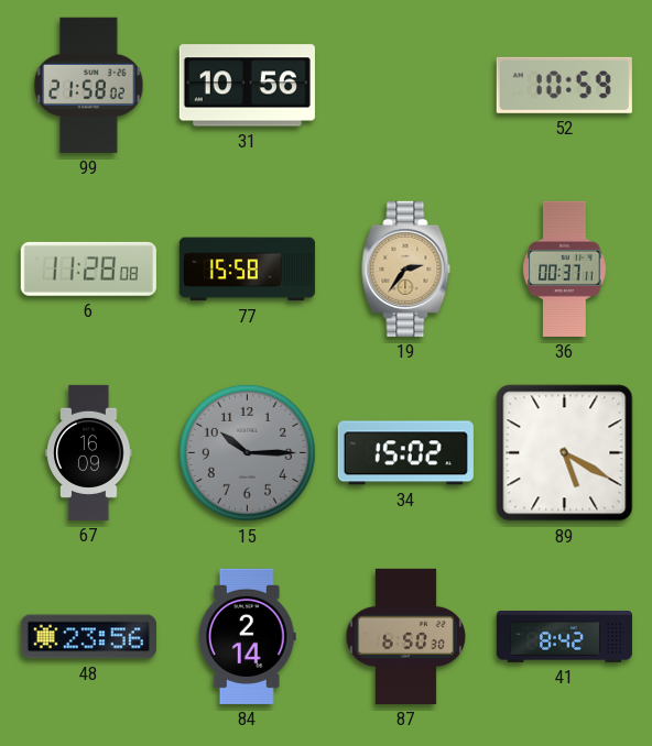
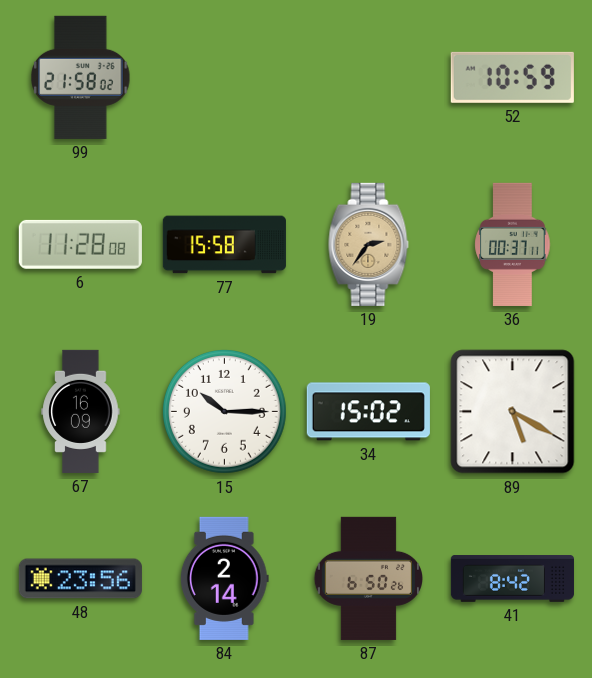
31: 10:56 -> none (247, 86)
15 dial: grey -> white (224, 411)
87: 6:50:30 -> 6:50:26 (368, 578)
